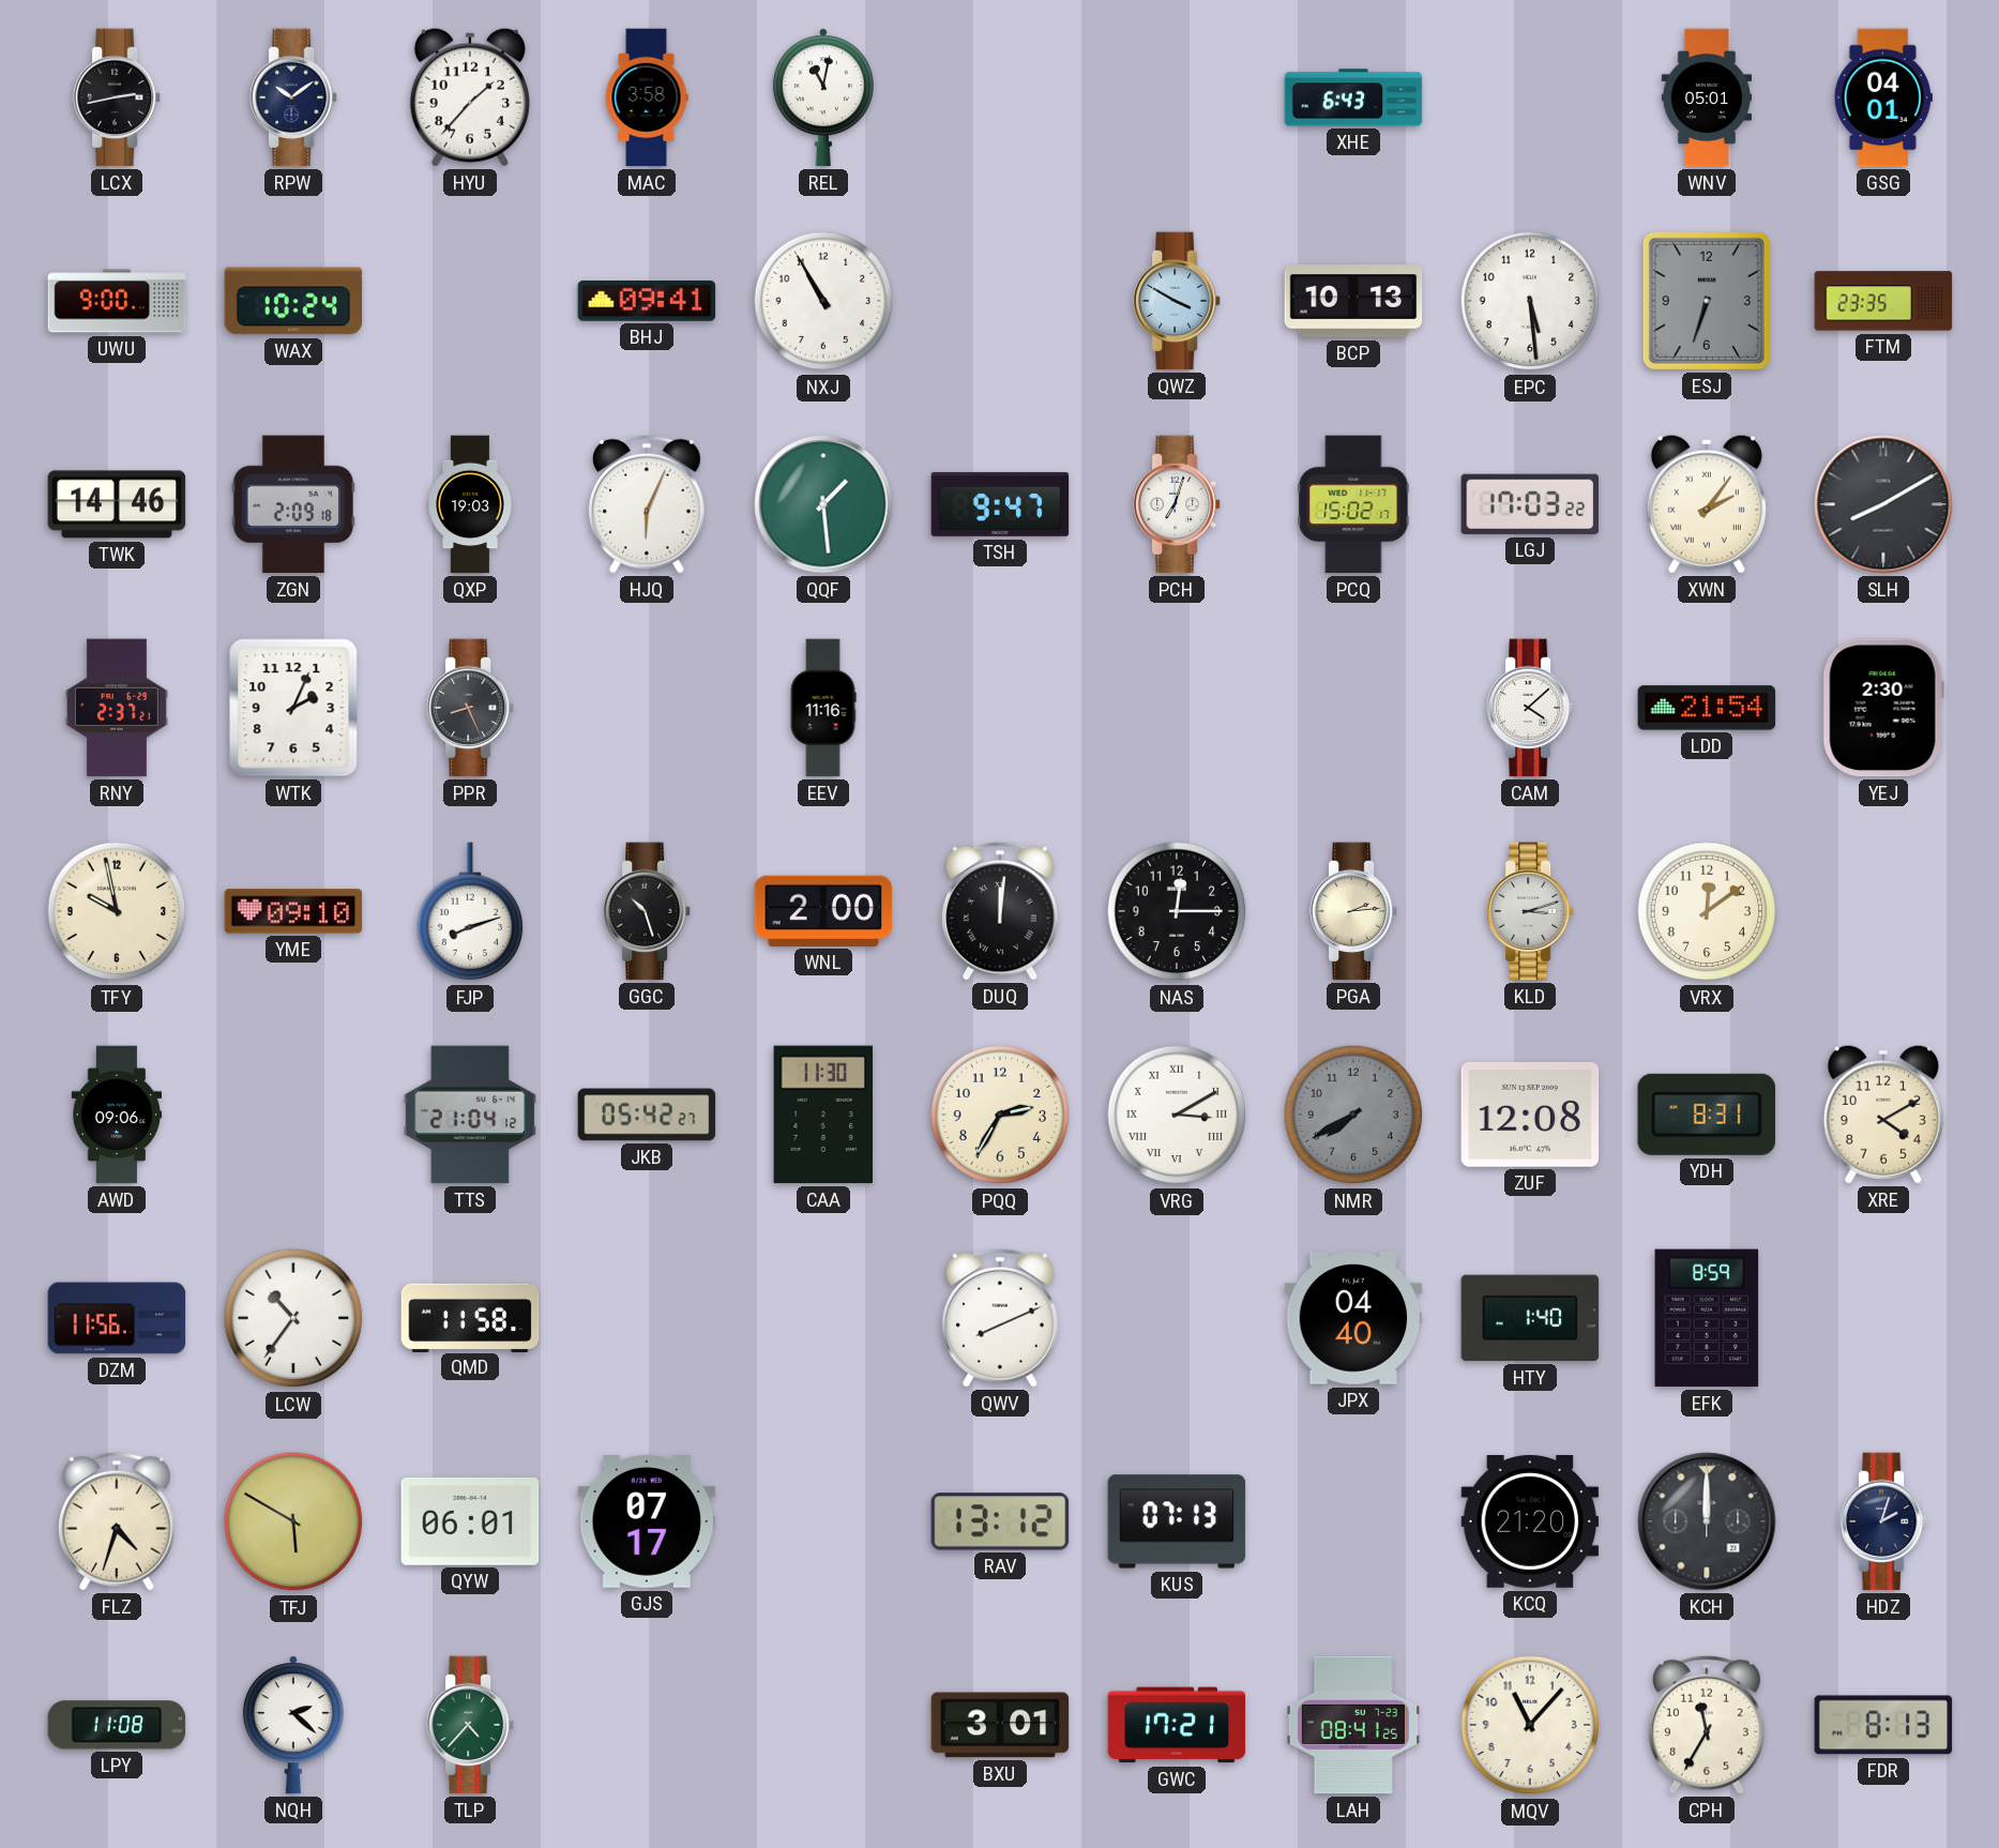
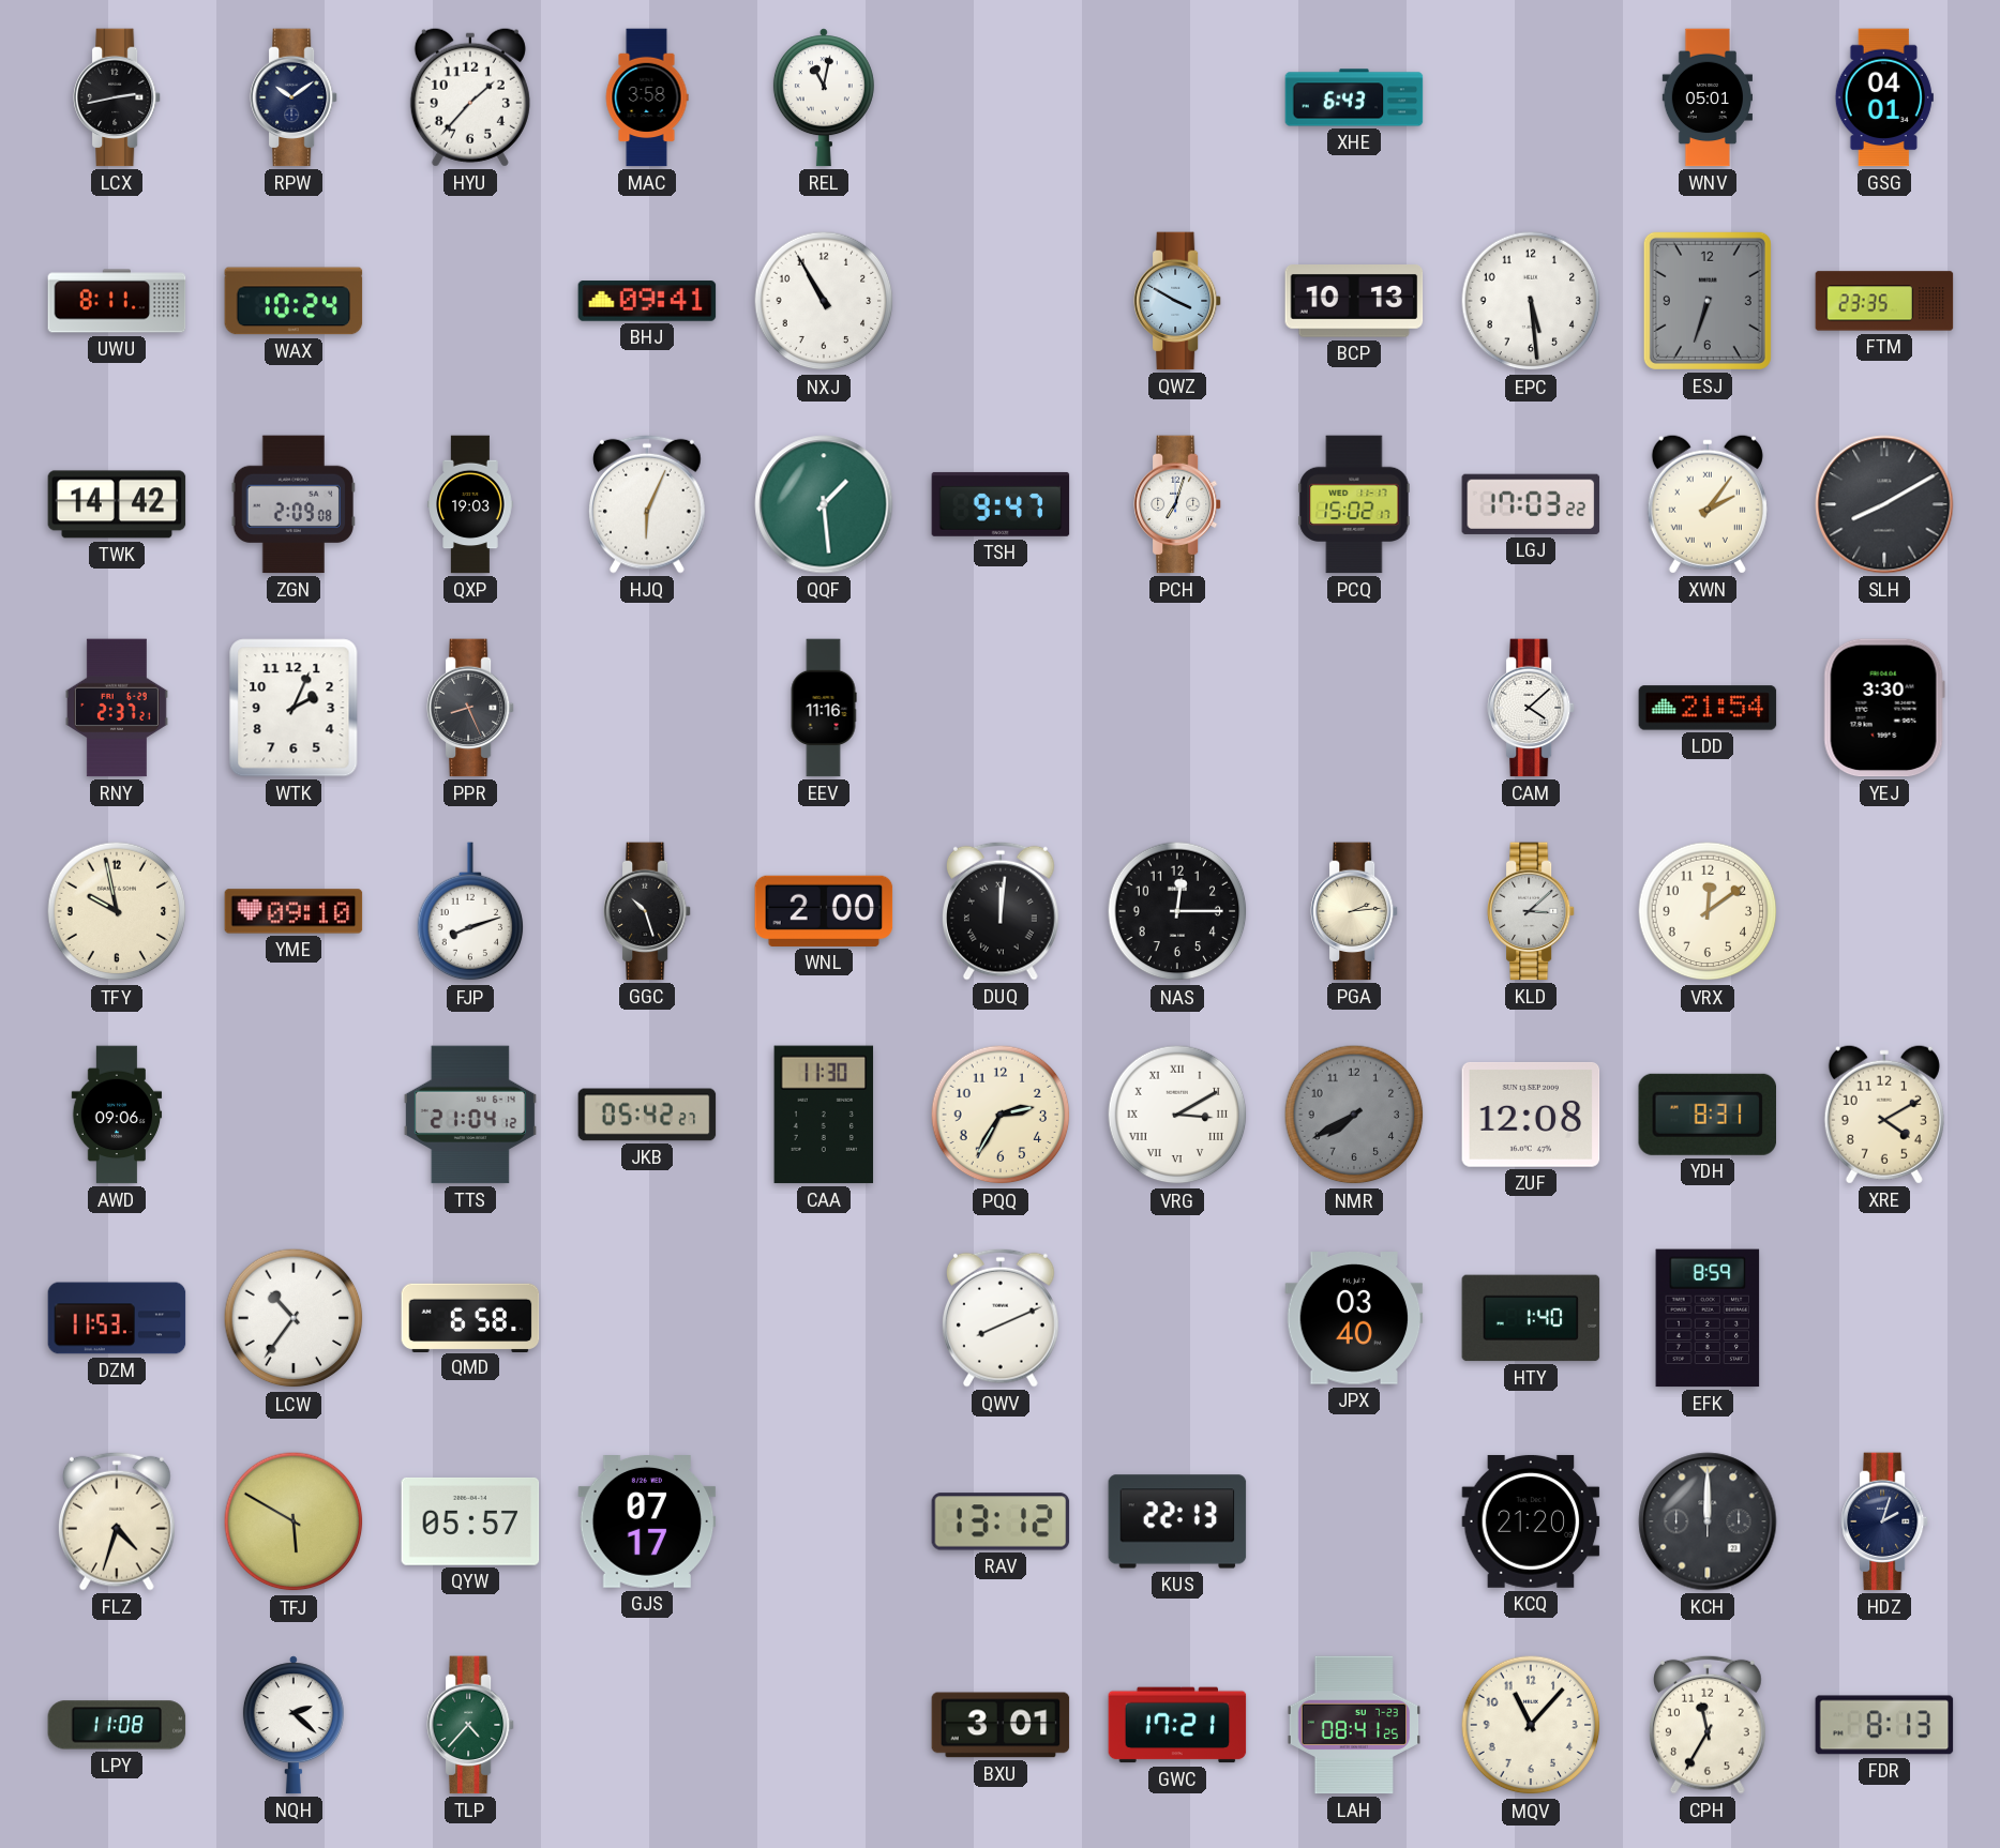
UWU: 9:00 -> 8:11 (117, 301)
TWK: 14:46 -> 14:42 (117, 504)
ZGN: 2:09:18 -> 2:09:08 (292, 504)
YEJ: 2:30 -> 3:30 (1884, 708)
KLD: 3:12 -> 3:08 (1531, 911)
DZM: 11:56 -> 11:53 (117, 1318)
QMD: 11:58 -> 6:58 (470, 1317)
JPX: 04:40 -> 03:40 (1354, 1318)
QYW: 06:01 -> 05:57 (470, 1521)
KUS: 07:13 -> 22:13 (1177, 1521)
